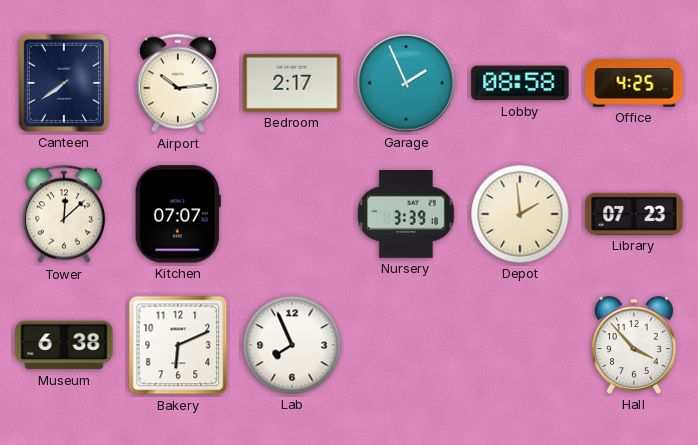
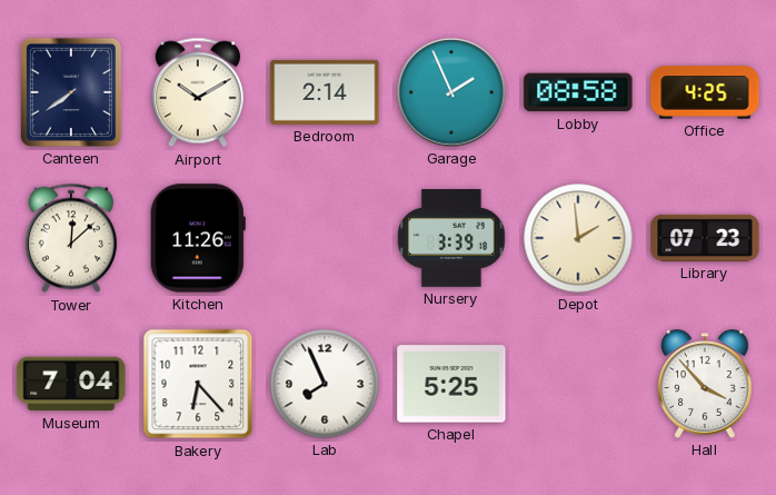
Airport: 10:14 -> 10:10 (198, 92)
Bedroom: 2:17 -> 2:14 (325, 92)
Kitchen: 07:07 -> 11:26 (198, 238)
Museum: 6:38 -> 7:04 (71, 384)
Bakery: 6:11 -> 6:23 (198, 384)
Chapel: none -> 5:25 (451, 384)
